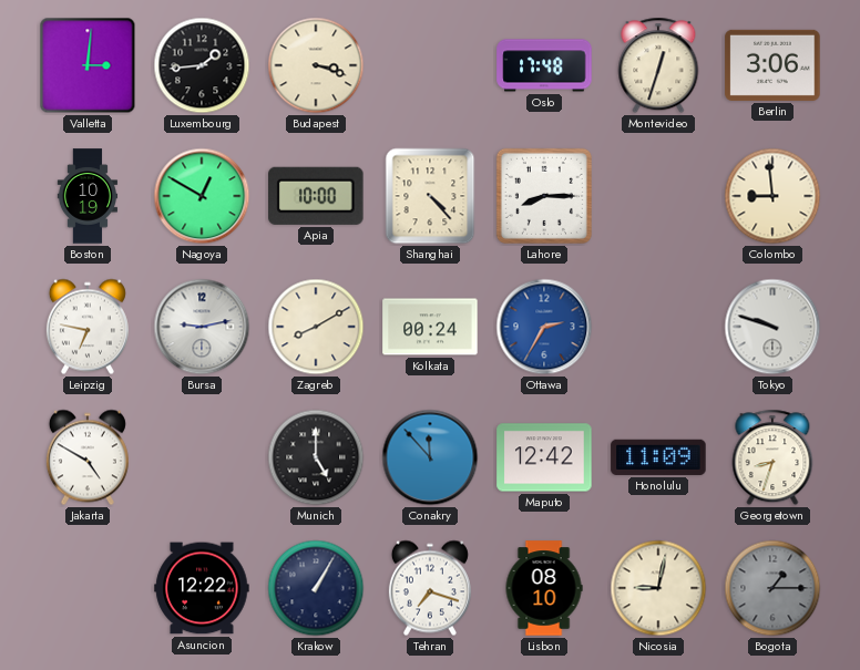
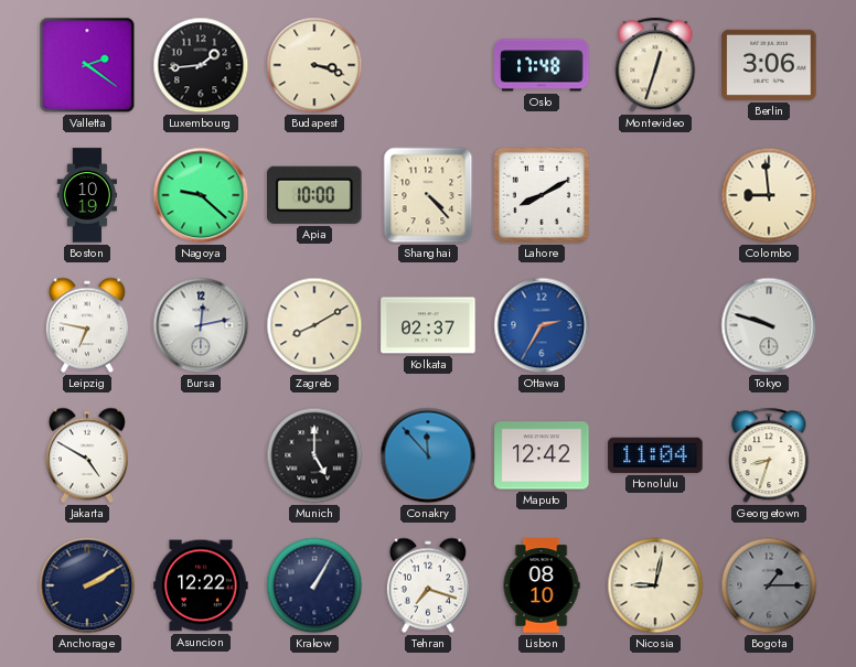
Valletta: 3:01 -> 2:21 (87, 65)
Nagoya: 12:50 -> 9:22 (201, 195)
Lahore: 8:15 -> 8:10 (542, 195)
Bursa: 9:13 -> 12:13 (201, 325)
Kolkata: 00:24 -> 02:37 (428, 325)
Honolulu: 11:09 -> 11:04 (655, 455)
Anchorage: none -> 2:10 (87, 585)
